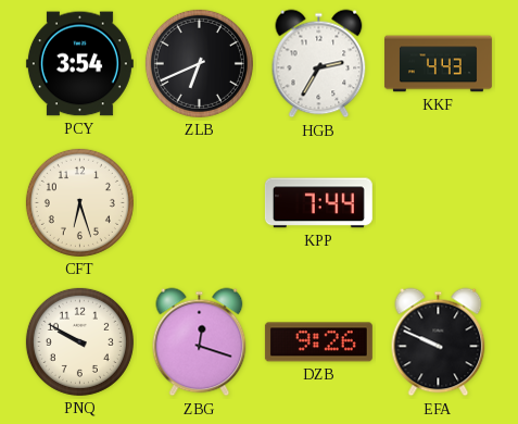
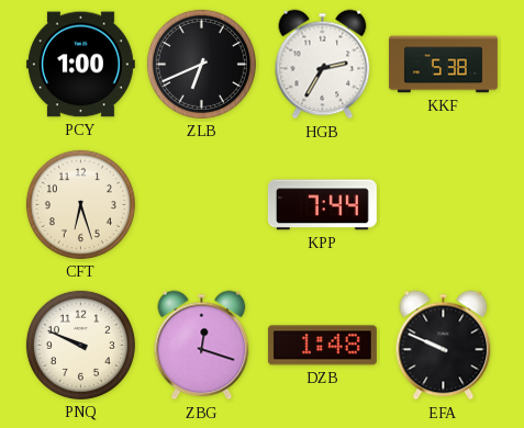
PCY: 3:54 -> 1:00 (80, 65)
KKF: 4:43 -> 5:38 (443, 65)
PNQ: 9:50 -> 9:49 (80, 345)
DZB: 9:26 -> 1:48 (322, 346)
